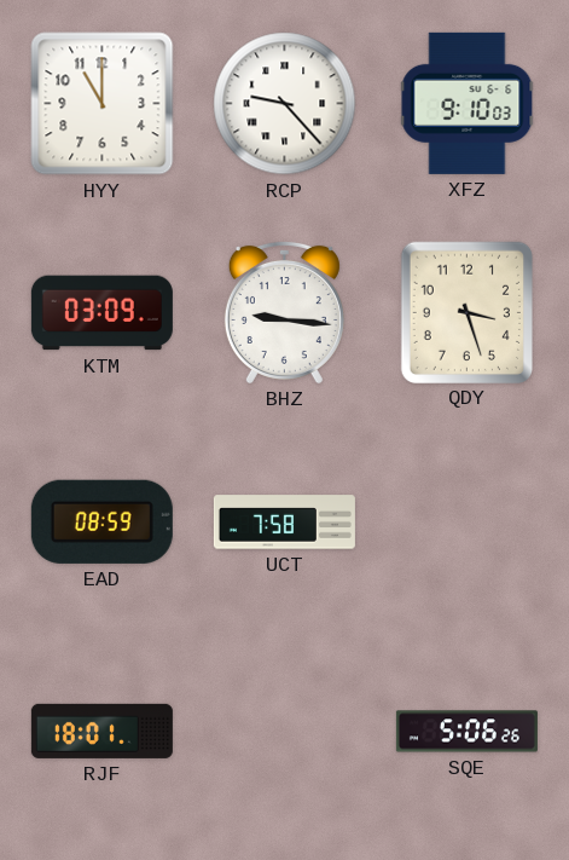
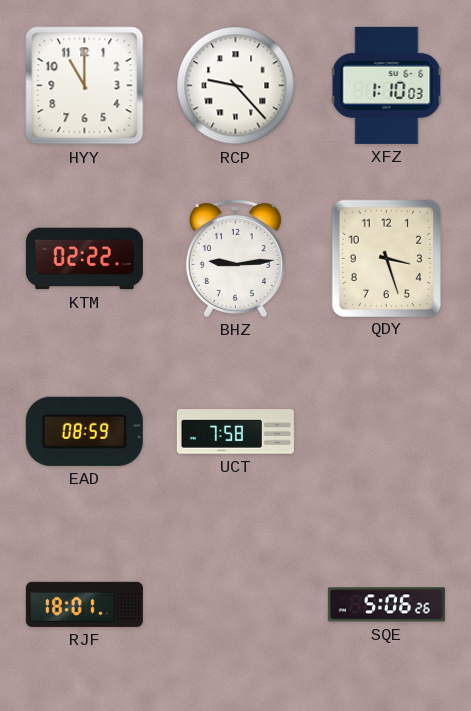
XFZ: 9:10 -> 1:10 (387, 85)
KTM: 03:09 -> 02:22 (84, 259)
BHZ: 9:16 -> 9:14 (235, 258)
